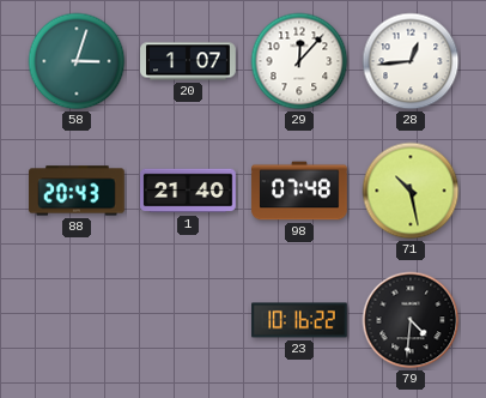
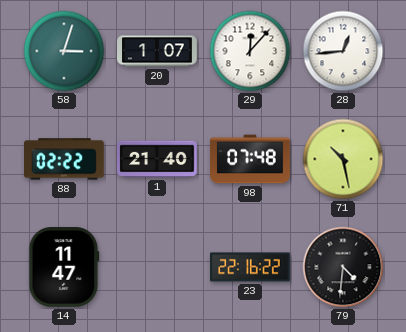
88: 20:43 -> 02:22 (65, 159)
14: none -> 11:47 (64, 268)
23: 10:16 -> 22:16 (250, 267)
